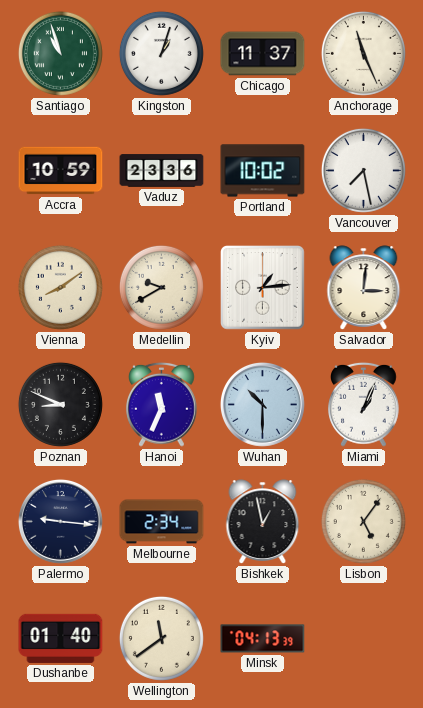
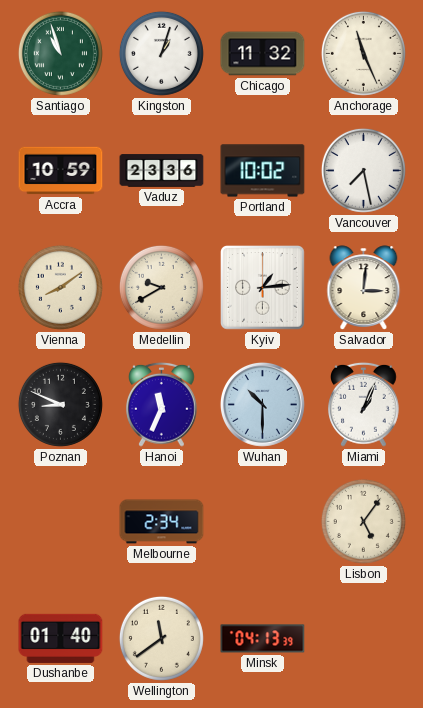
Chicago: 11:37 -> 11:32 (263, 54)
Palermo: 9:16 -> none (60, 521)
Bishkek: 12:58 -> none (263, 522)
